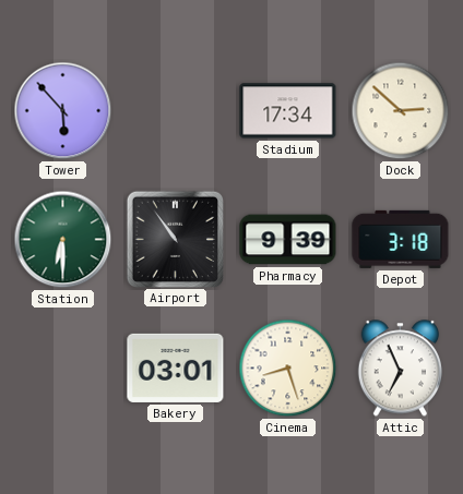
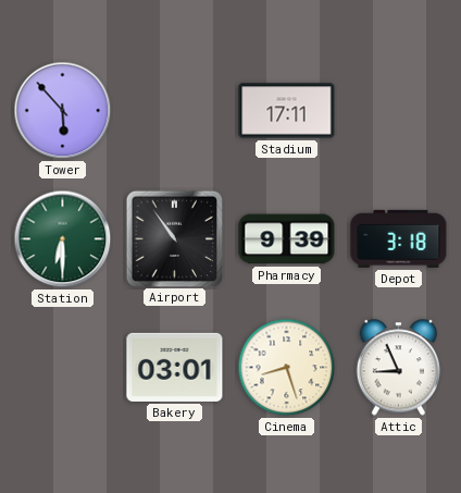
Stadium: 17:34 -> 17:11 (287, 111)
Dock: 2:52 -> none (401, 111)
Attic: 6:56 -> 8:56 (398, 368)
